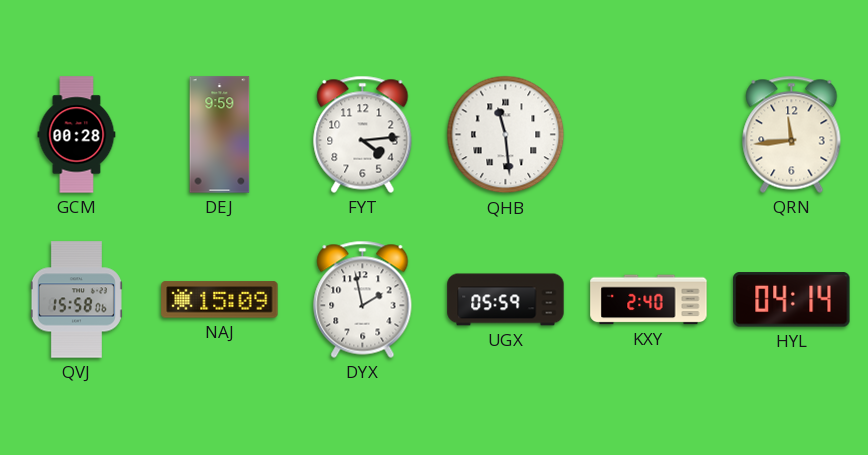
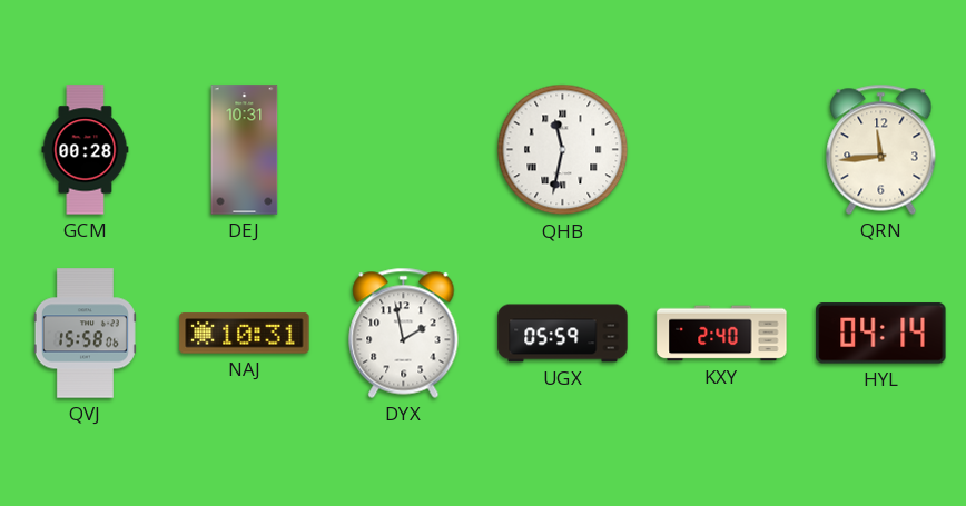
DEJ: 9:59 -> 10:31 (245, 150)
FYT: 4:14 -> none (363, 134)
QHB: 11:29 -> 11:32 (563, 150)
NAJ: 15:09 -> 10:31 (245, 334)
